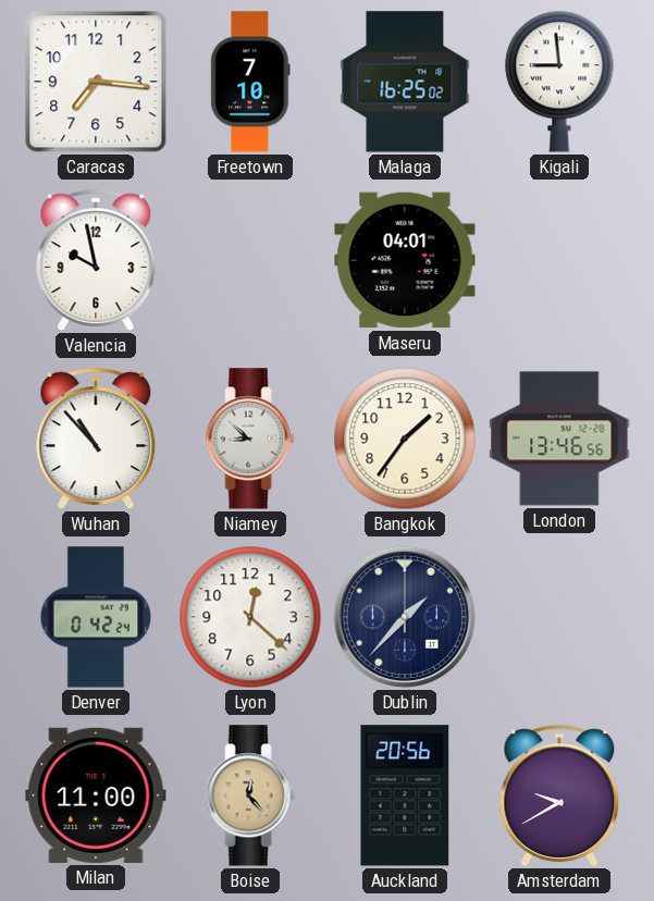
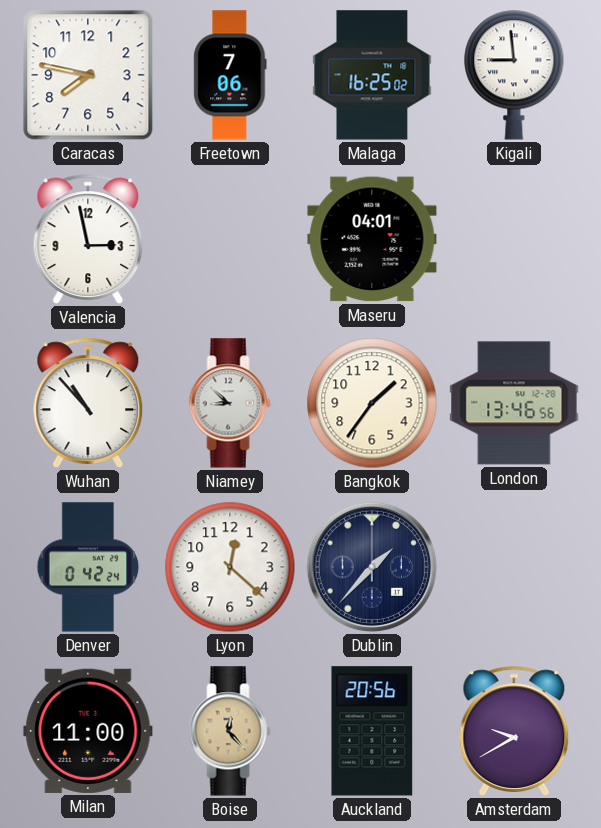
Caracas: 7:16 -> 7:47 (88, 75)
Freetown: 7:10 -> 7:06 (230, 75)
Valencia: 9:58 -> 2:58 (88, 239)
